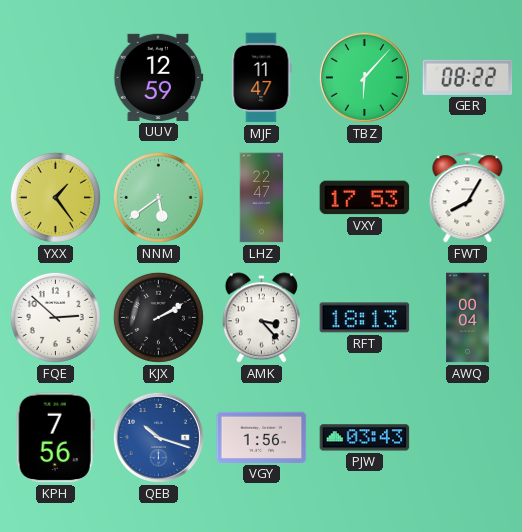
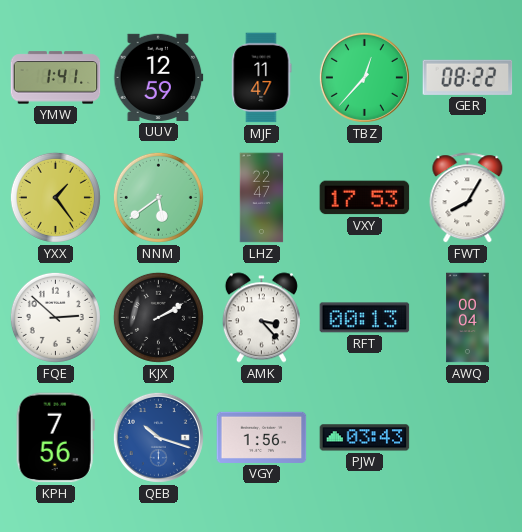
YMW: none -> 1:41 (56, 78)
TBZ: 6:07 -> 12:37 (364, 77)
RFT: 18:13 -> 00:13 (365, 318)
